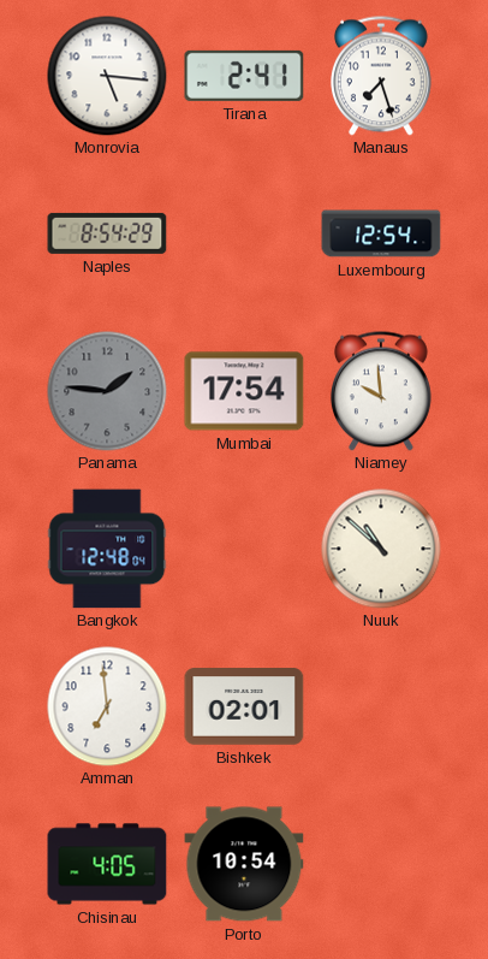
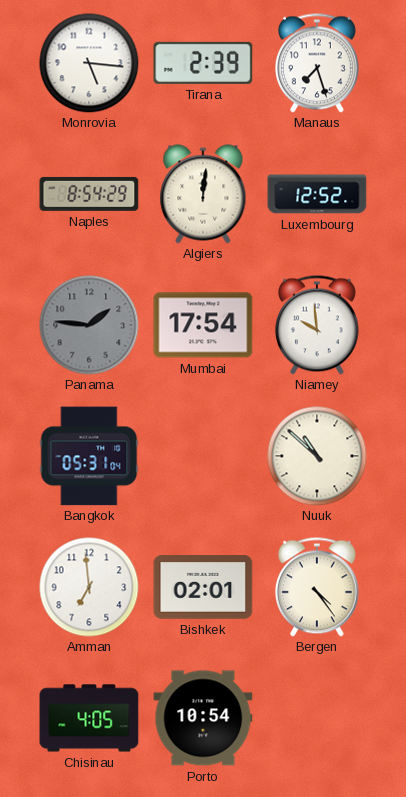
Tirana: 2:41 -> 2:39 (203, 63)
Algiers: none -> 12:01 (203, 194)
Luxembourg: 12:54 -> 12:52 (317, 194)
Bangkok: 12:48 -> 05:31 (89, 456)
Bergen: none -> 4:24 (317, 587)
